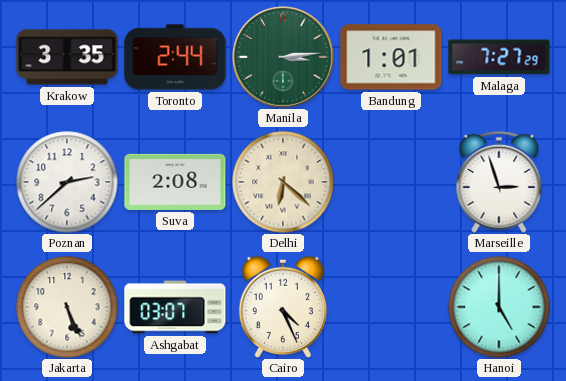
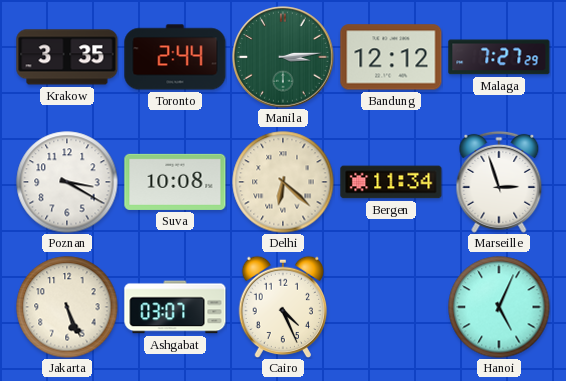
Bandung: 1:01 -> 12:12 (391, 57)
Poznan: 2:38 -> 3:20 (67, 182)
Suva: 2:08 -> 10:08 (175, 182)
Bergen: none -> 11:34 (391, 182)
Hanoi: 5:00 -> 5:04 (499, 307)
